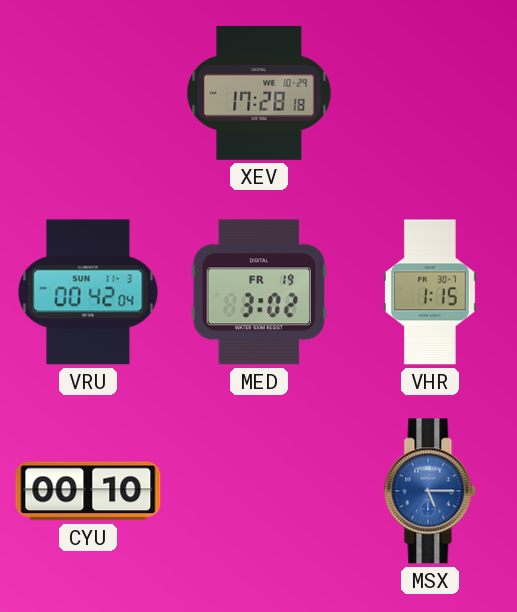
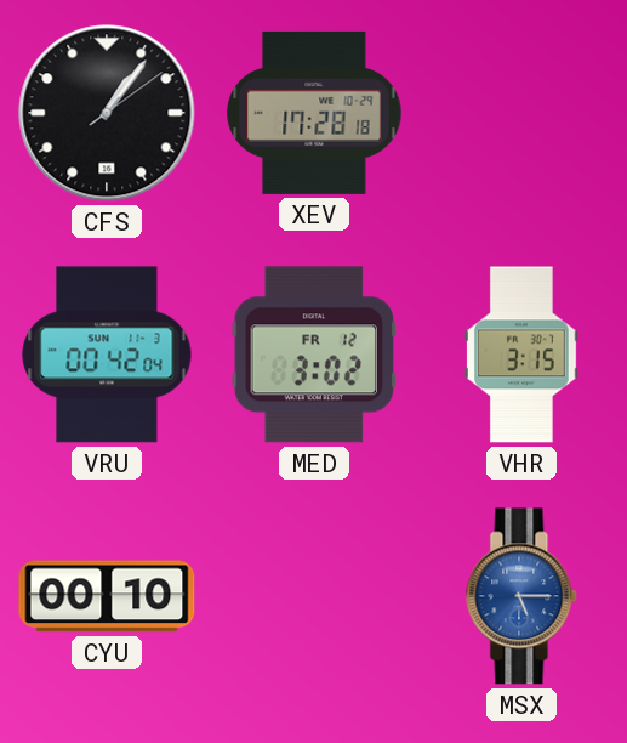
CFS: none -> 1:06 (107, 113)
MED date: FR 19 -> FR 12 (314, 355)
VHR: 1:15 -> 3:15 (523, 355)
